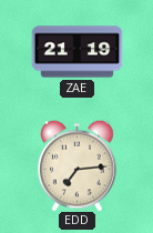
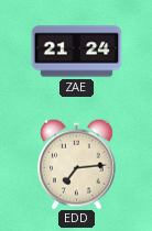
ZAE: 21:19 -> 21:24 (76, 52)
